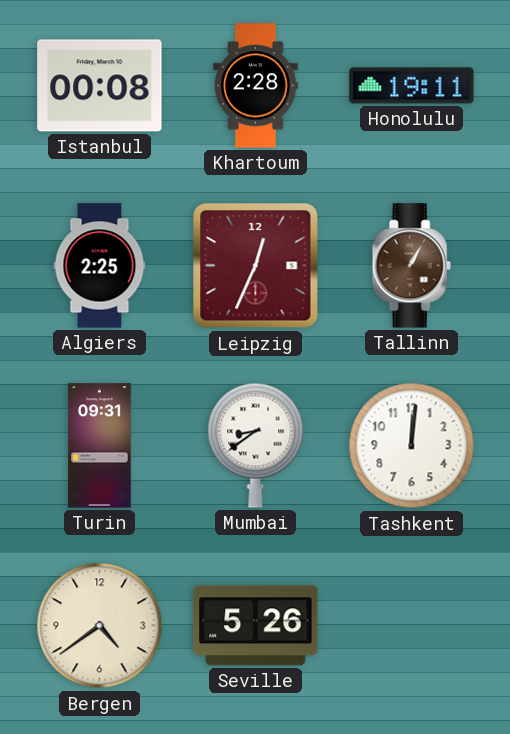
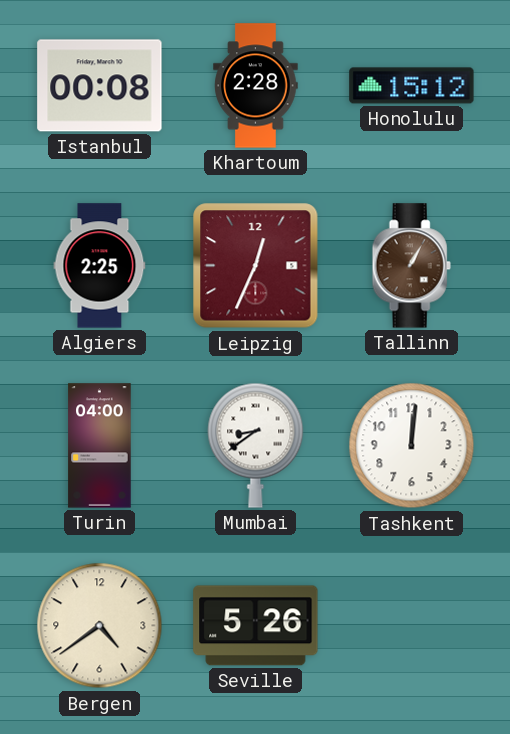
Honolulu: 19:11 -> 15:12 (412, 86)
Turin: 09:31 -> 04:00 (100, 446)
